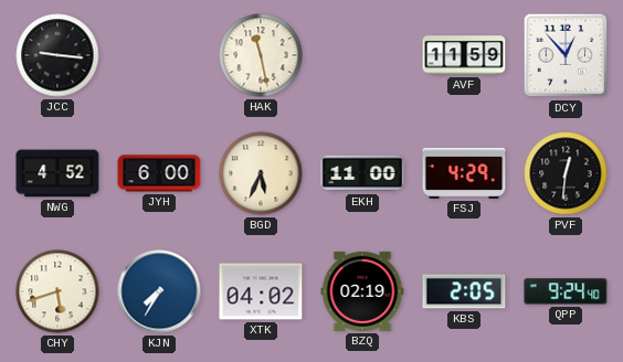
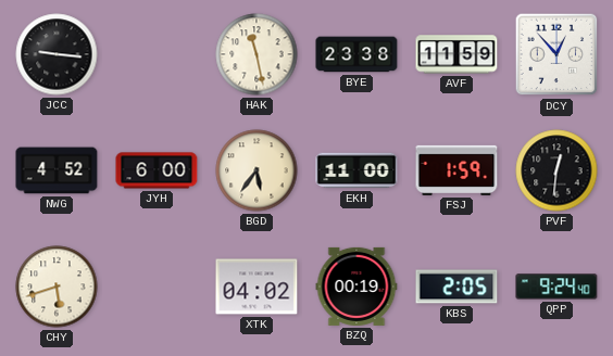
BYE: none -> 23:38 (356, 54)
BGD: 5:34 -> 5:36 (257, 170)
FSJ: 4:29 -> 1:59 (456, 170)
KJN: 7:35 -> none (159, 291)
BZQ: 02:19 -> 00:19 (356, 287)
